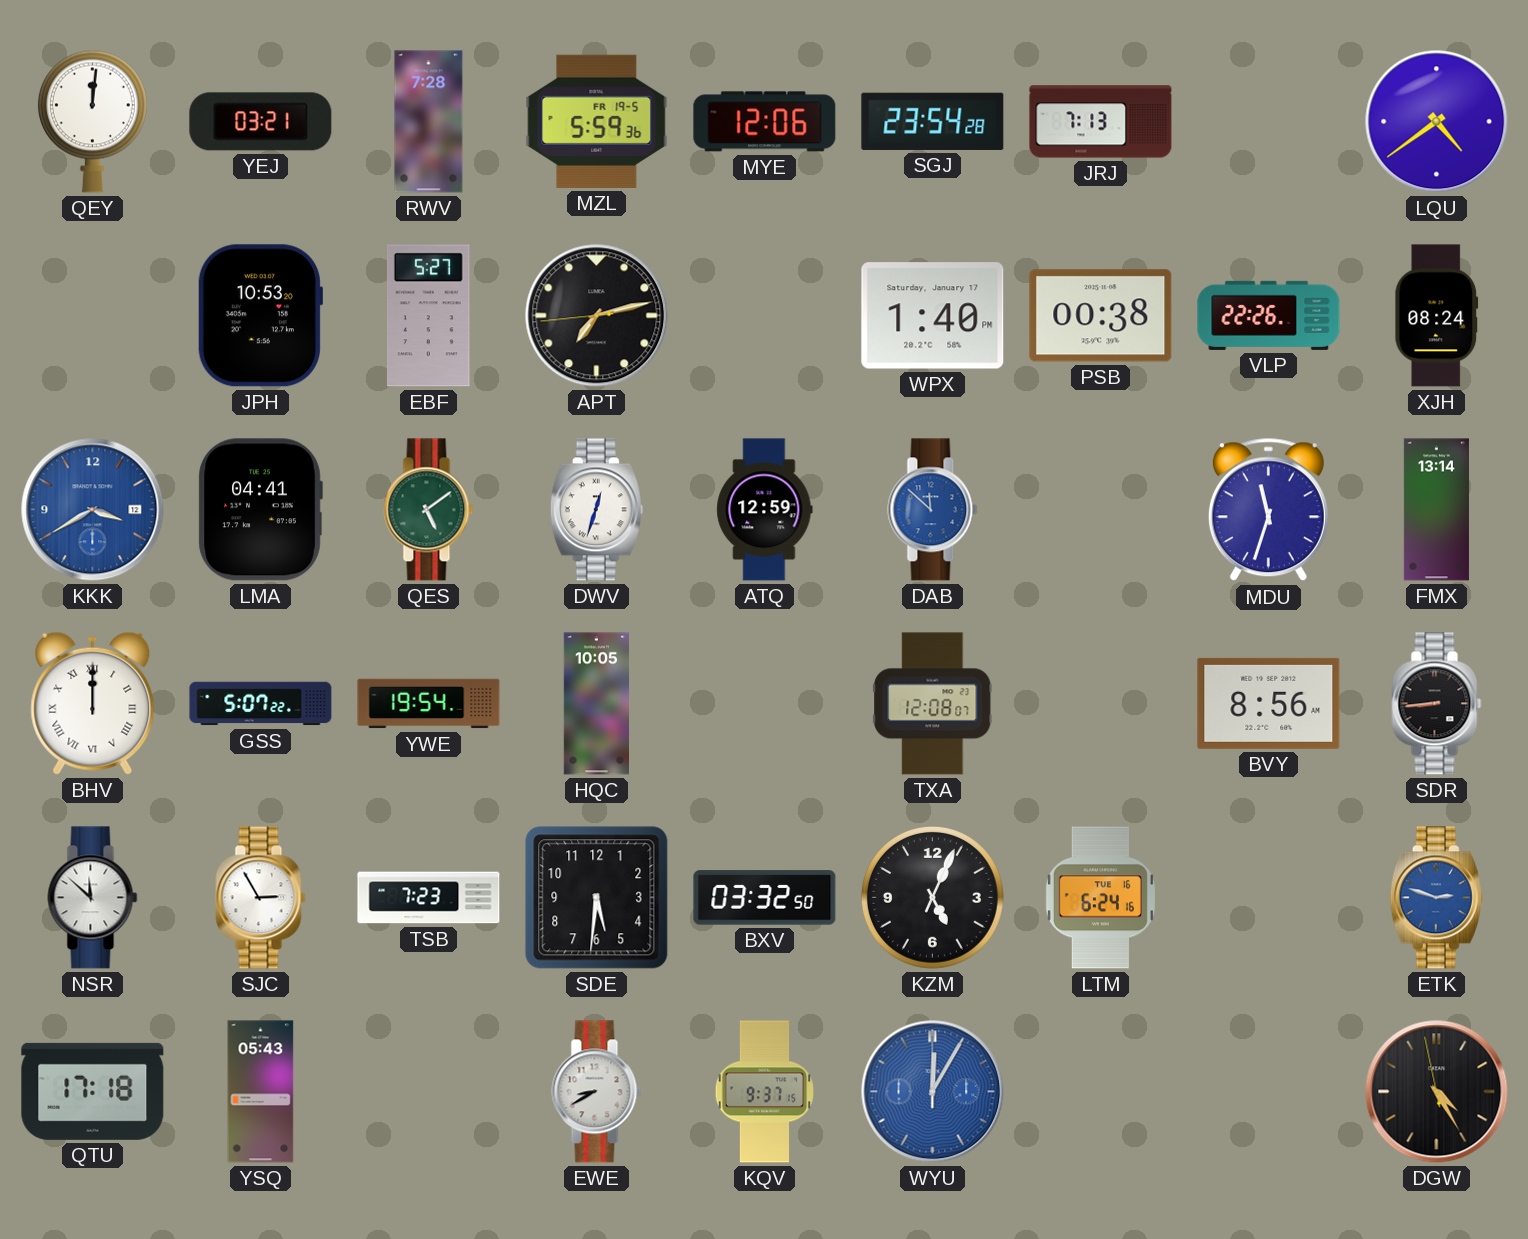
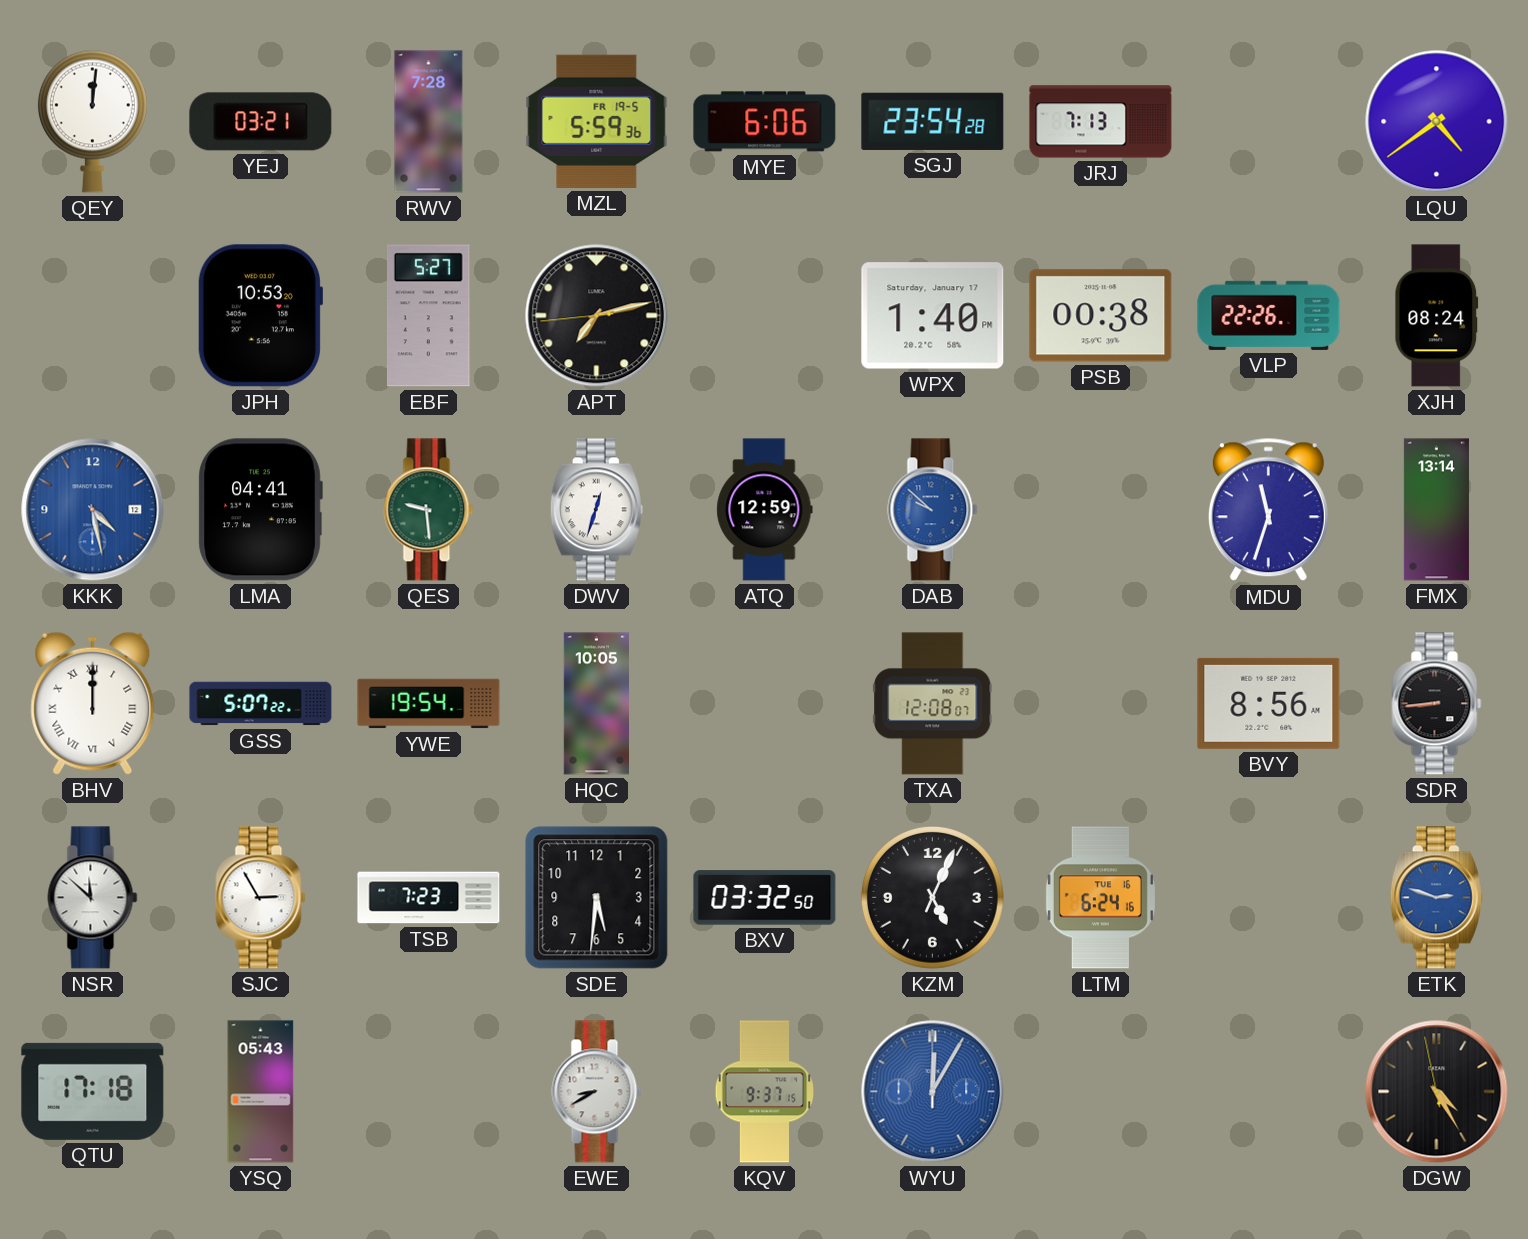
MYE: 12:06 -> 6:06 (765, 122)
KKK: 3:40 -> 4:28 (93, 510)
QES: 5:09 -> 9:29 (429, 510)
DAB: 11:52 -> 9:52 (933, 510)
